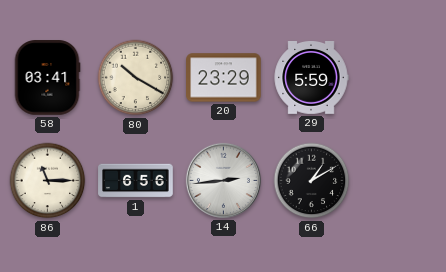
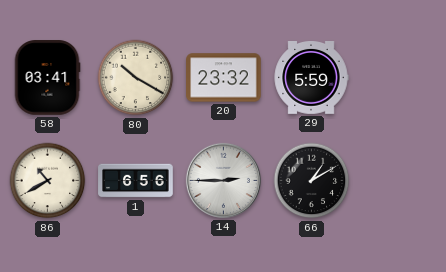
20: 23:29 -> 23:32 (224, 78)
86: 11:15 -> 10:40 (48, 181)
14: 2:44 -> 2:45 (223, 180)
